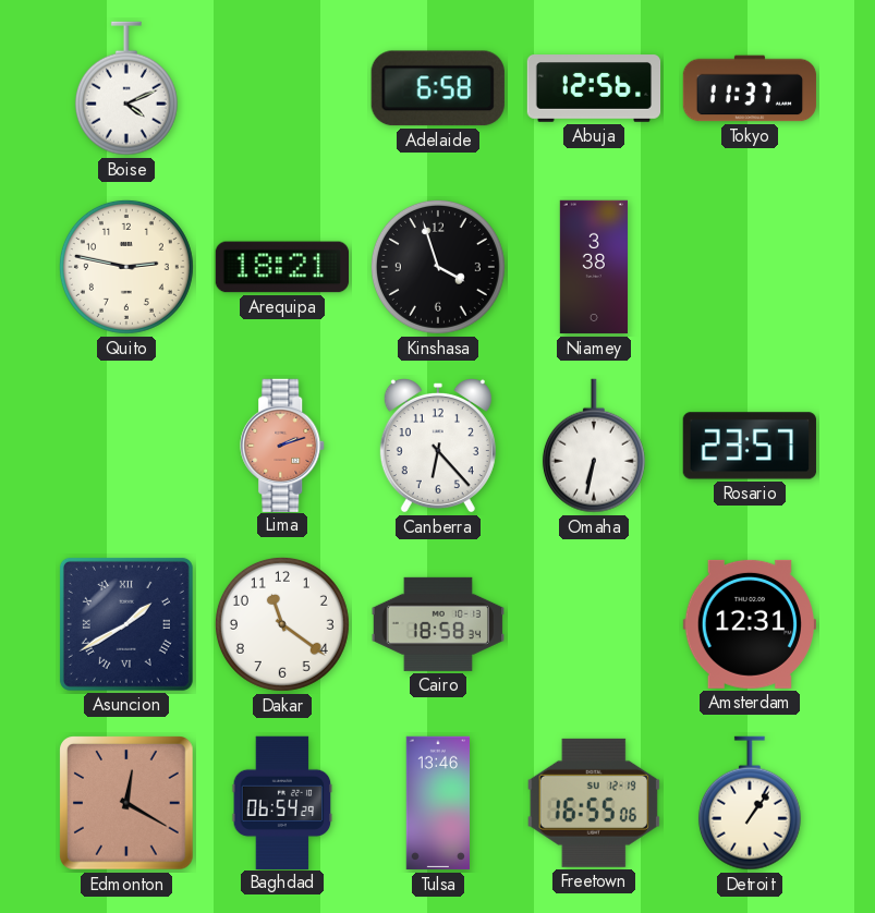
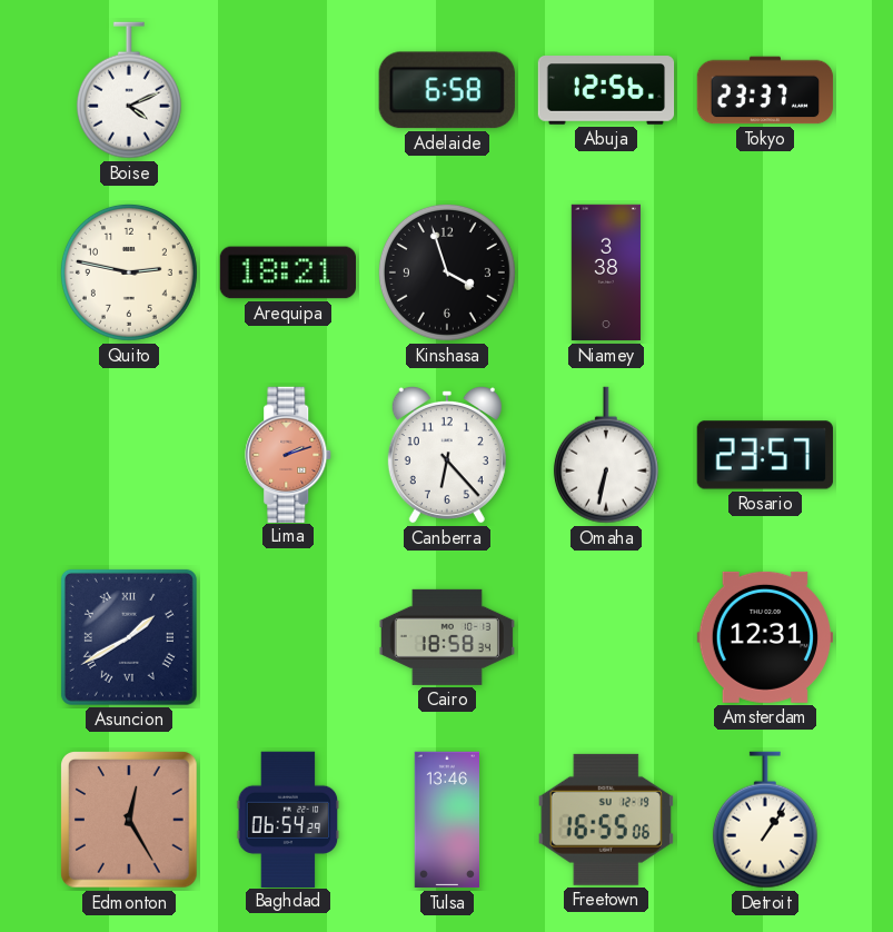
Tokyo: 11:37 -> 23:37 (765, 90)
Dakar: 11:21 -> none (282, 624)
Edmonton: 12:20 -> 12:25 (130, 821)
